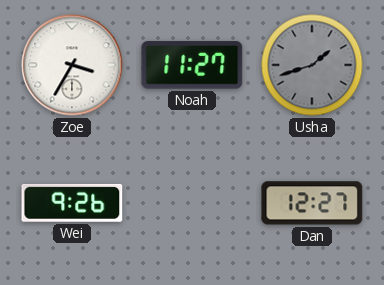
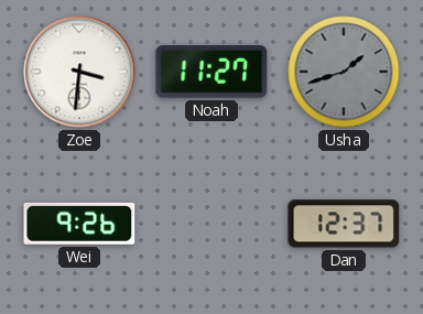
Zoe: 3:35 -> 3:31 (79, 72)
Dan: 12:27 -> 12:37 (344, 224)
